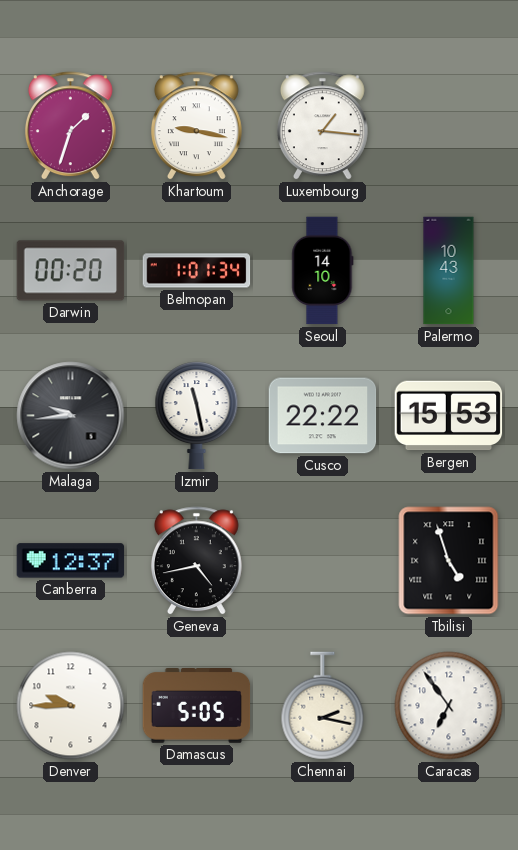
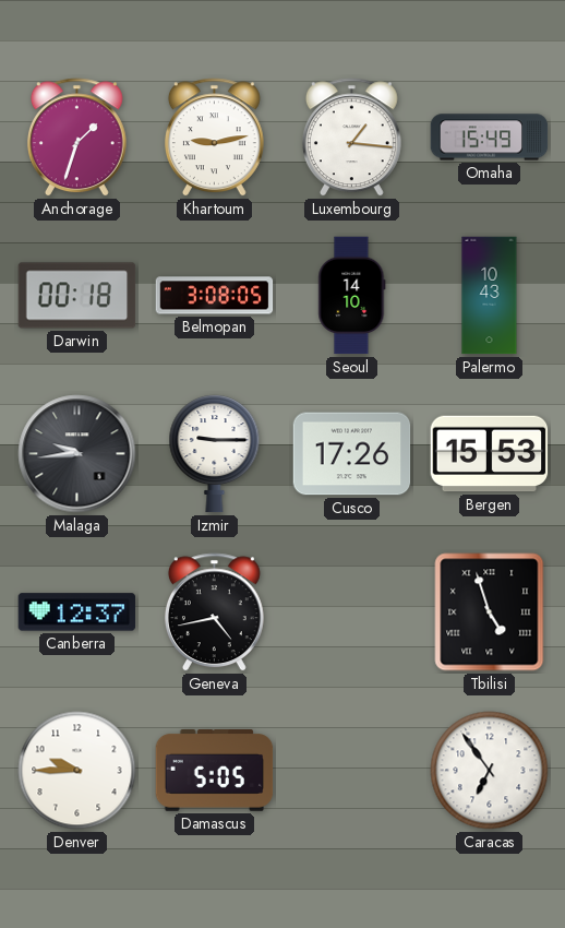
Khartoum: 9:17 -> 9:13 (214, 138)
Omaha: none -> 15:49 (490, 138)
Darwin: 00:20 -> 00:18 (77, 296)
Belmopan: 1:01 -> 3:08 (215, 296)
Izmir: 11:28 -> 9:15 (215, 454)
Cusco: 22:22 -> 17:26 (352, 454)
Chennai: 2:17 -> none (323, 706)
